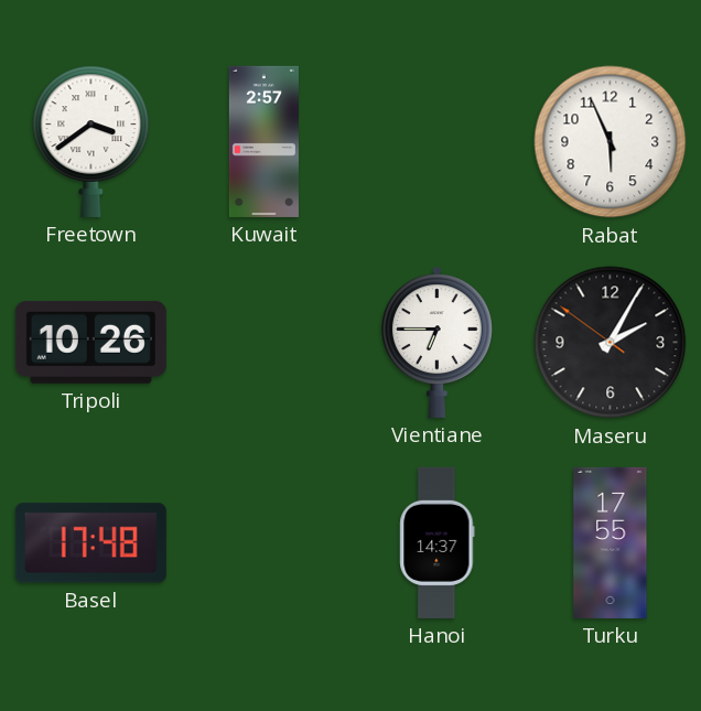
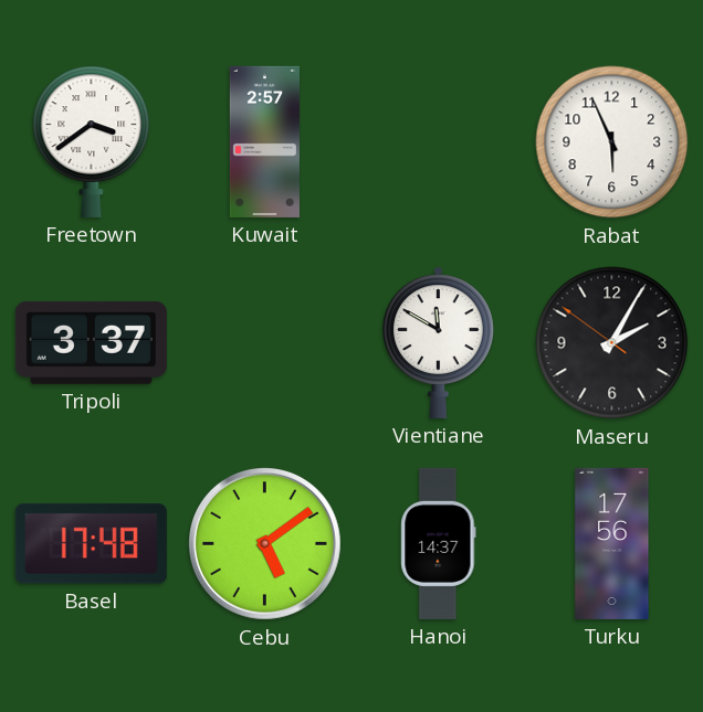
Tripoli: 10:26 -> 3:37 (91, 342)
Vientiane: 6:45 -> 11:50 (438, 342)
Cebu: none -> 5:09 (265, 544)
Turku: 17:55 -> 17:56 (612, 543)
